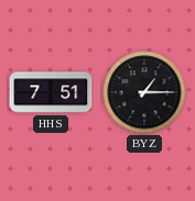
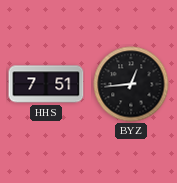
BYZ: 1:15 -> 12:44 (131, 84)
